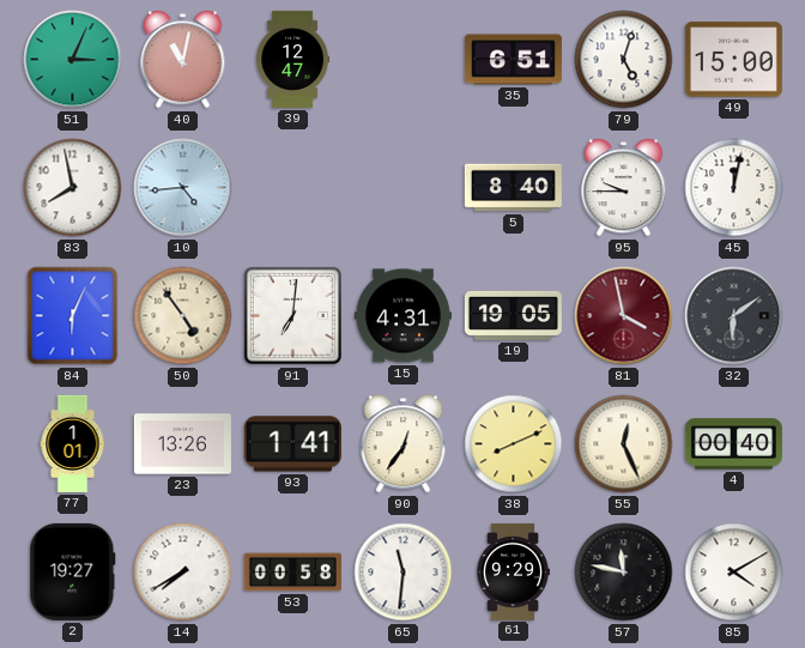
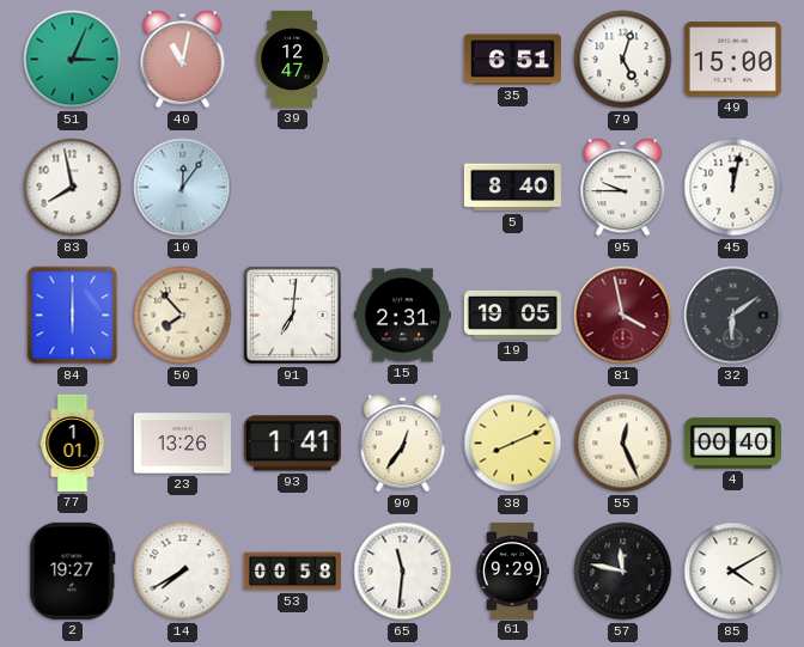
10: 4:44 -> 12:06 (183, 188)
84: 6:04 -> 6:00 (73, 316)
50: 4:54 -> 7:53 (183, 316)
15: 4:31 -> 2:31 (402, 316)
